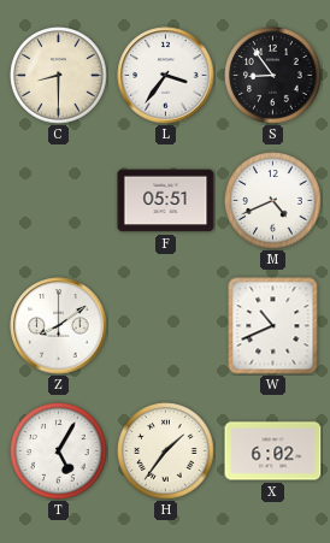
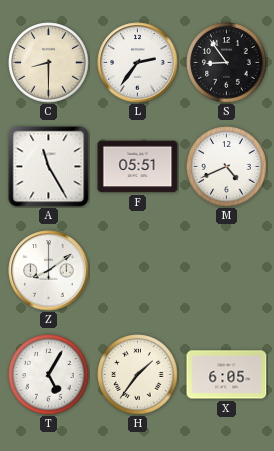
L: 3:36 -> 2:36 (138, 63)
A: none -> 11:25 (49, 167)
W: 10:41 -> none (273, 326)
X: 6:02 -> 6:05 (227, 375)
